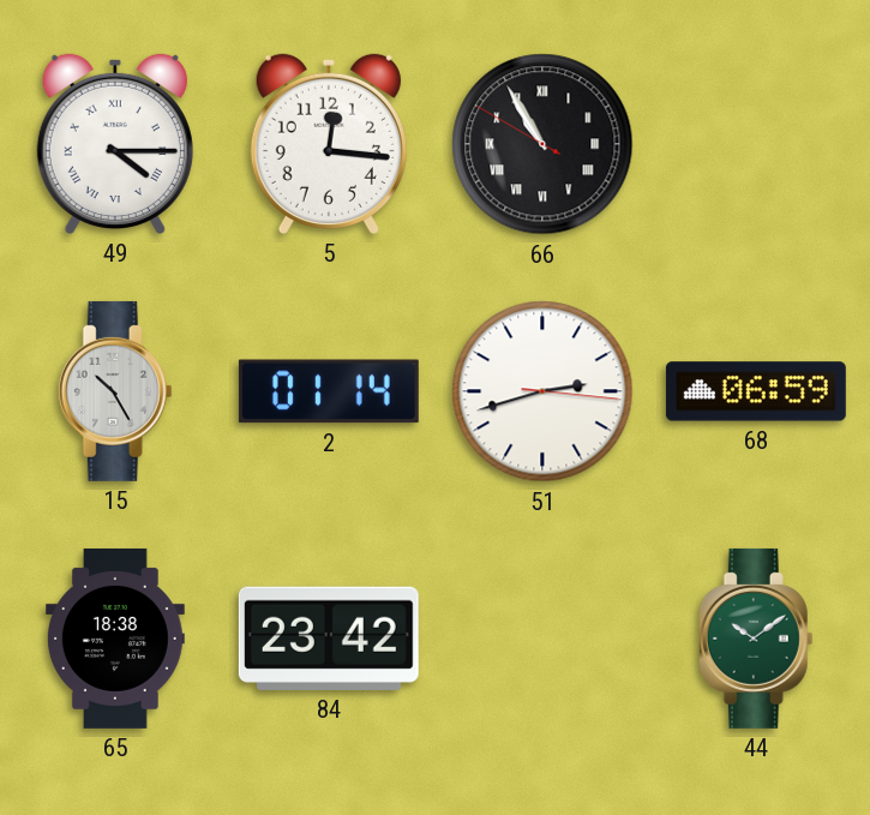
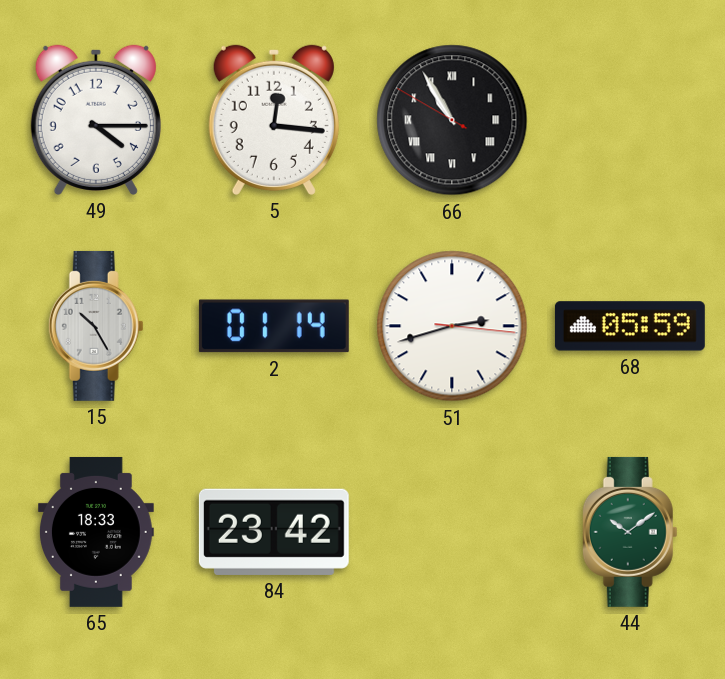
49 numerals: Roman -> Arabic (96, 120)
68: 06:59 -> 05:59 (630, 326)
65: 18:38 -> 18:33 (96, 532)
